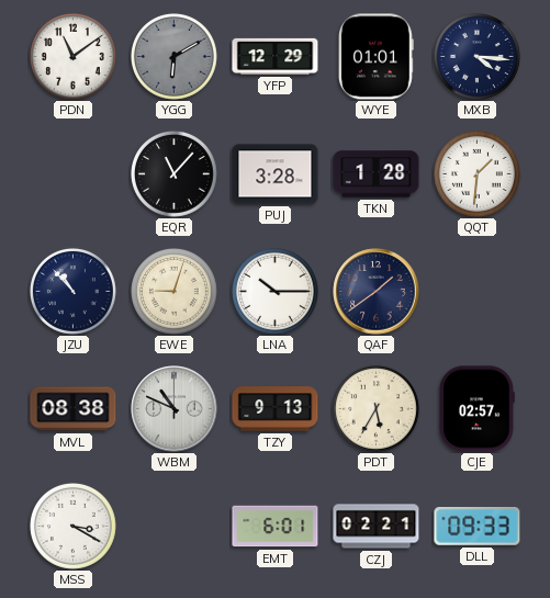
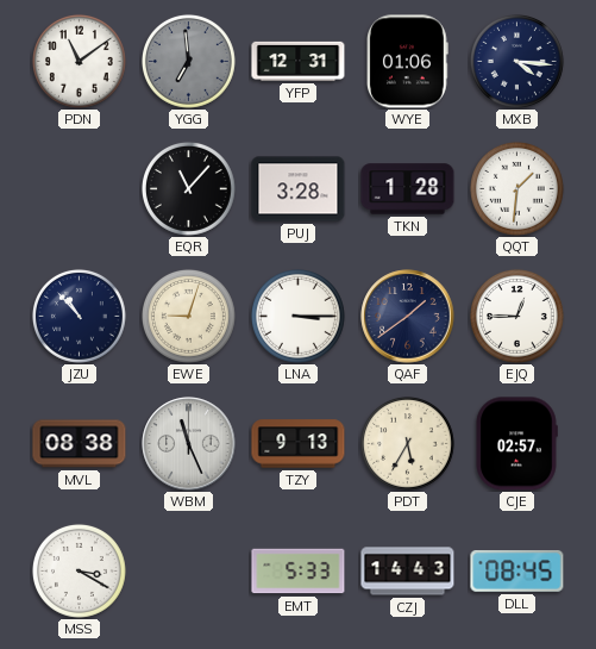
YGG: 6:10 -> 6:59 (188, 61)
YFP: 12:29 -> 12:31 (299, 61)
WYE: 01:01 -> 01:06 (408, 62)
LNA: 10:15 -> 3:15 (297, 316)
EJQ: none -> 12:45 (516, 316)
WBM: 10:49 -> 11:26 (189, 444)
EMT: 6:01 -> 5:33 (299, 572)
CZJ: 02:21 -> 14:43 (408, 572)
DLL: 09:33 -> 08:45 (517, 572)
